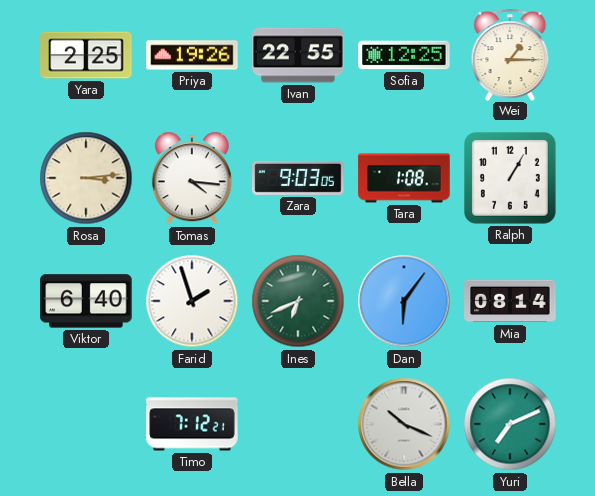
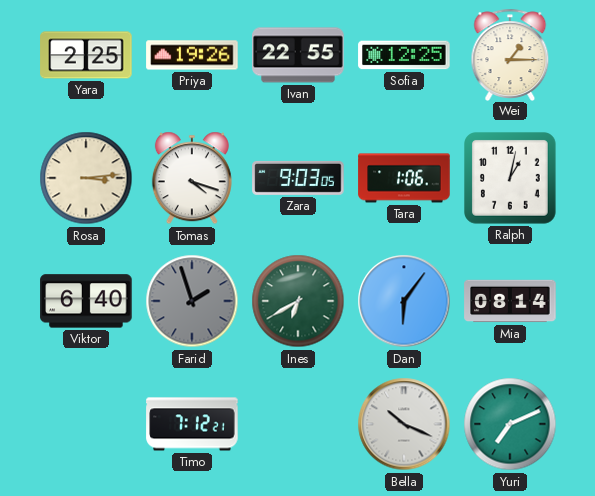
Tomas: 4:16 -> 4:18 (192, 178)
Tara: 1:08 -> 1:06 (404, 178)
Ralph: 1:05 -> 1:02 (511, 179)
Farid dial: white -> grey (192, 301)
Ines: 6:41 -> 6:40 (298, 301)
